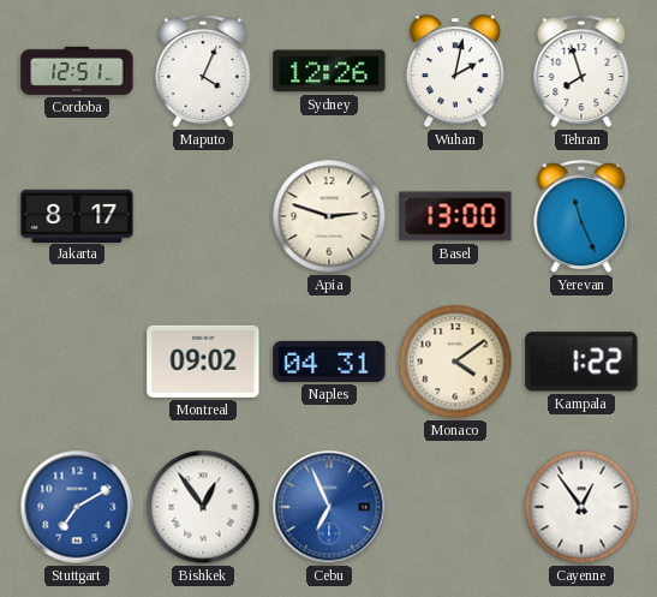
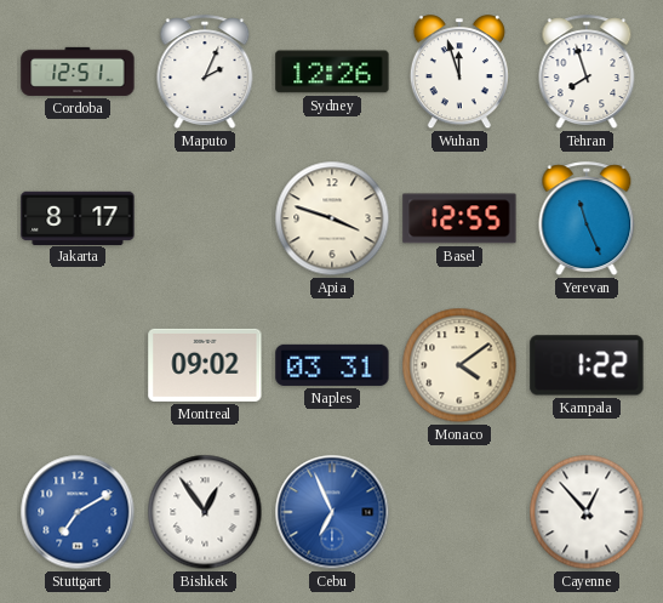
Maputo: 4:04 -> 2:04 (205, 73)
Wuhan: 2:02 -> 11:57 (459, 73)
Apia: 2:48 -> 3:48 (332, 218)
Basel: 13:00 -> 12:55 (459, 218)
Naples: 04:31 -> 03:31 (332, 365)
Cayenne: 12:54 -> 12:53 (587, 512)
